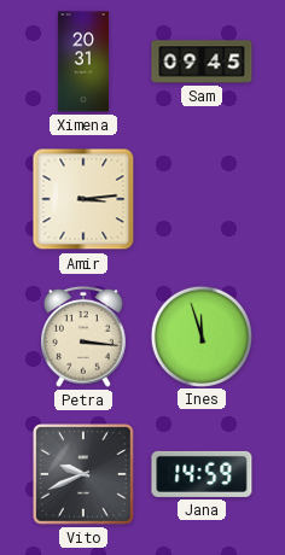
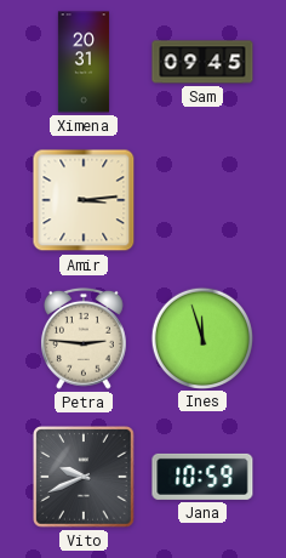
Petra: 3:16 -> 2:46 (84, 338)
Jana: 14:59 -> 10:59 (202, 477)
